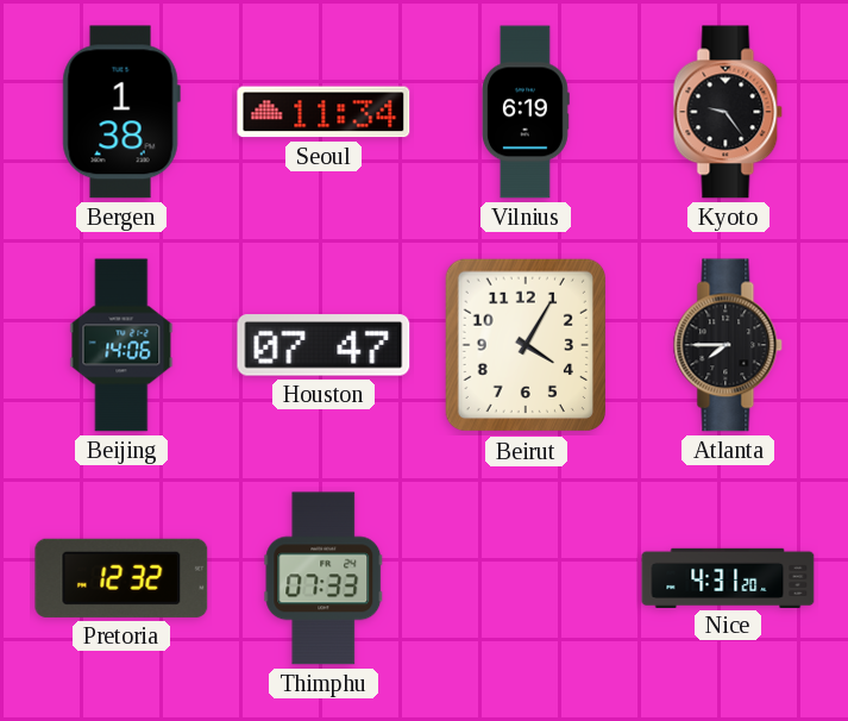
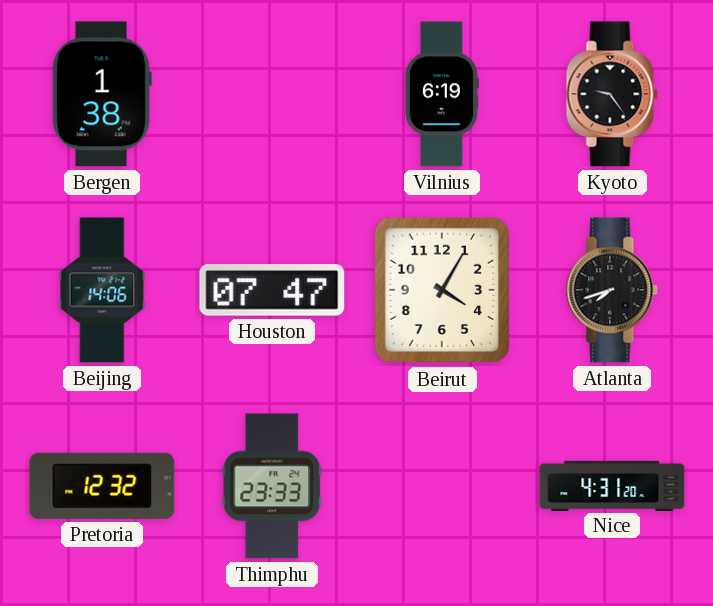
Seoul: 11:34 -> none (324, 112)
Atlanta: 7:45 -> 7:42 (612, 290)
Thimphu: 07:33 -> 23:33 (272, 486)
